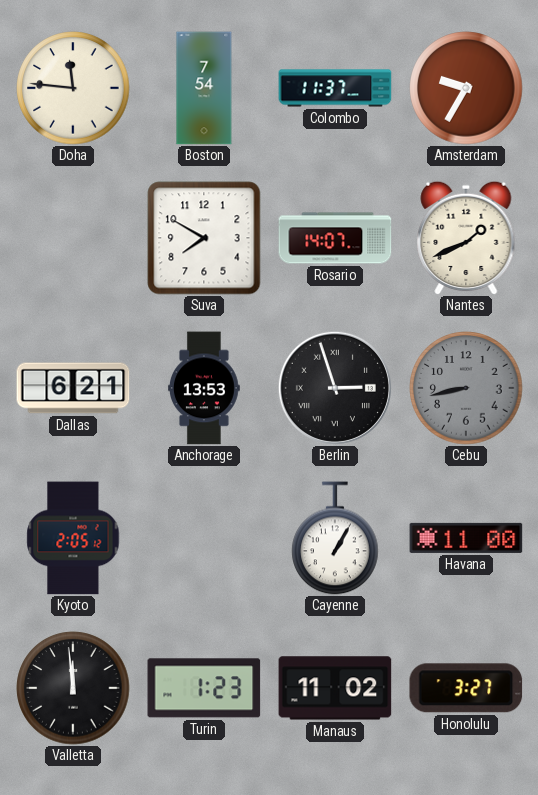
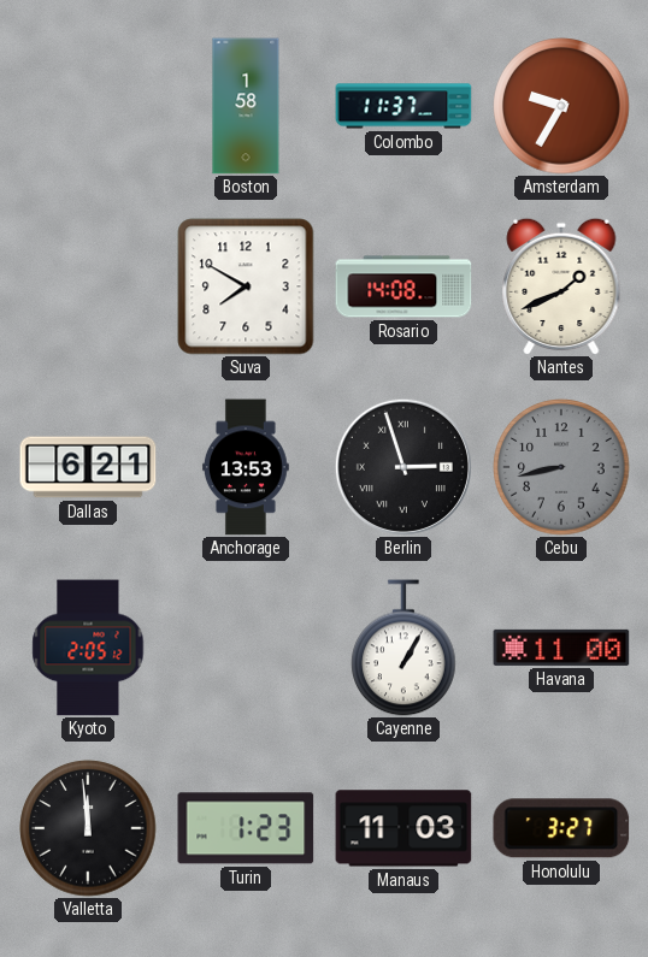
Doha: 11:46 -> none (73, 88)
Boston: 7:54 -> 1:58 (246, 106)
Rosario: 14:07 -> 14:08 (403, 286)
Manaus: 11:02 -> 11:03 (403, 828)
